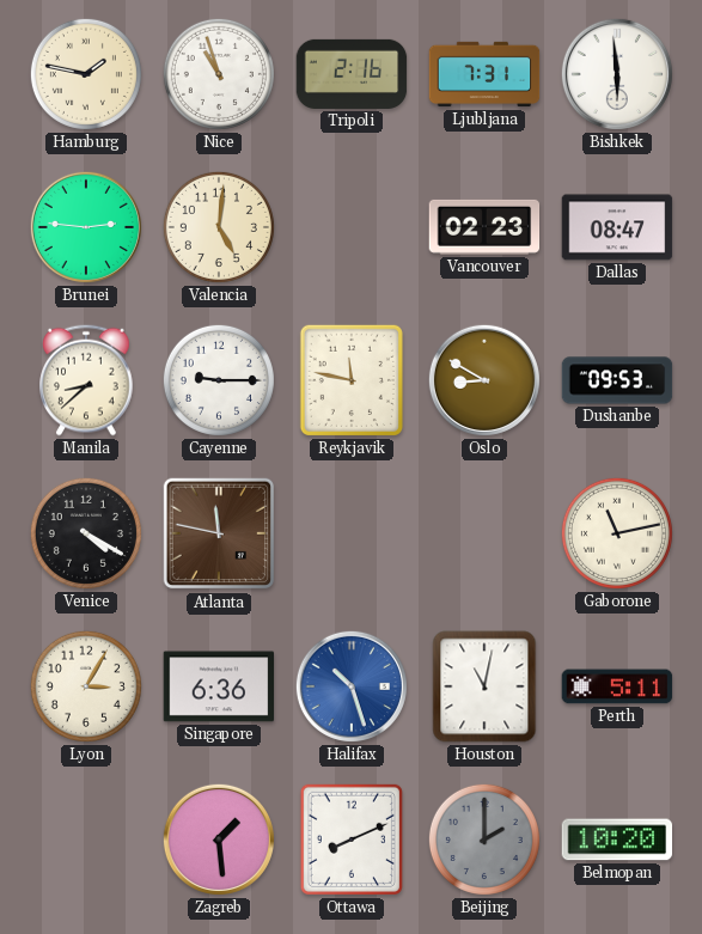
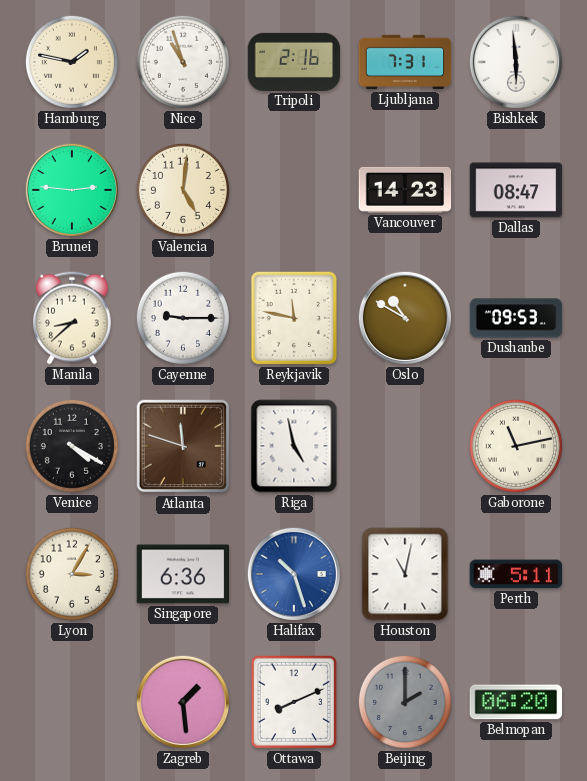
Vancouver: 02:23 -> 14:23 (405, 190)
Oslo: 8:50 -> 10:50 (405, 318)
Atlanta: 11:47 -> 11:48 (183, 446)
Riga: none -> 4:58 (294, 446)
Belmopan: 10:20 -> 06:20 (516, 702)
